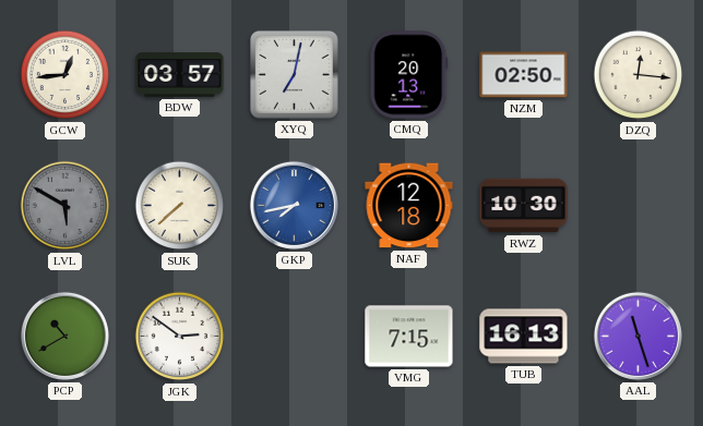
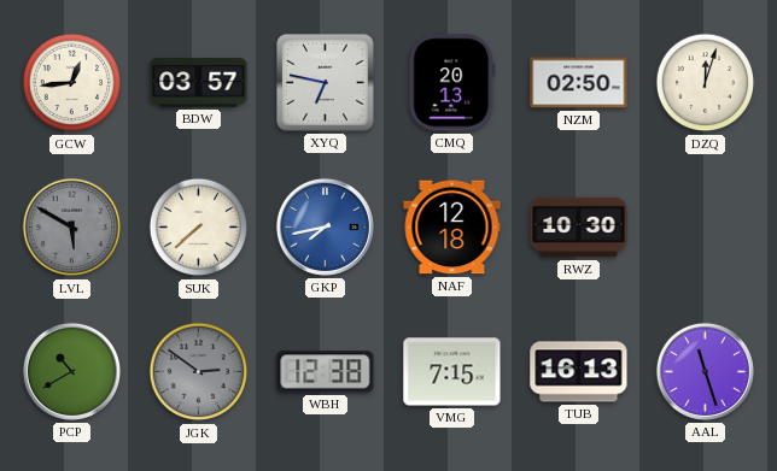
XYQ: 7:02 -> 6:47 (326, 83)
DZQ: 12:16 -> 12:03 (706, 83)
JGK dial: white -> grey (199, 372)
WBH: none -> 12:38 (326, 372)
